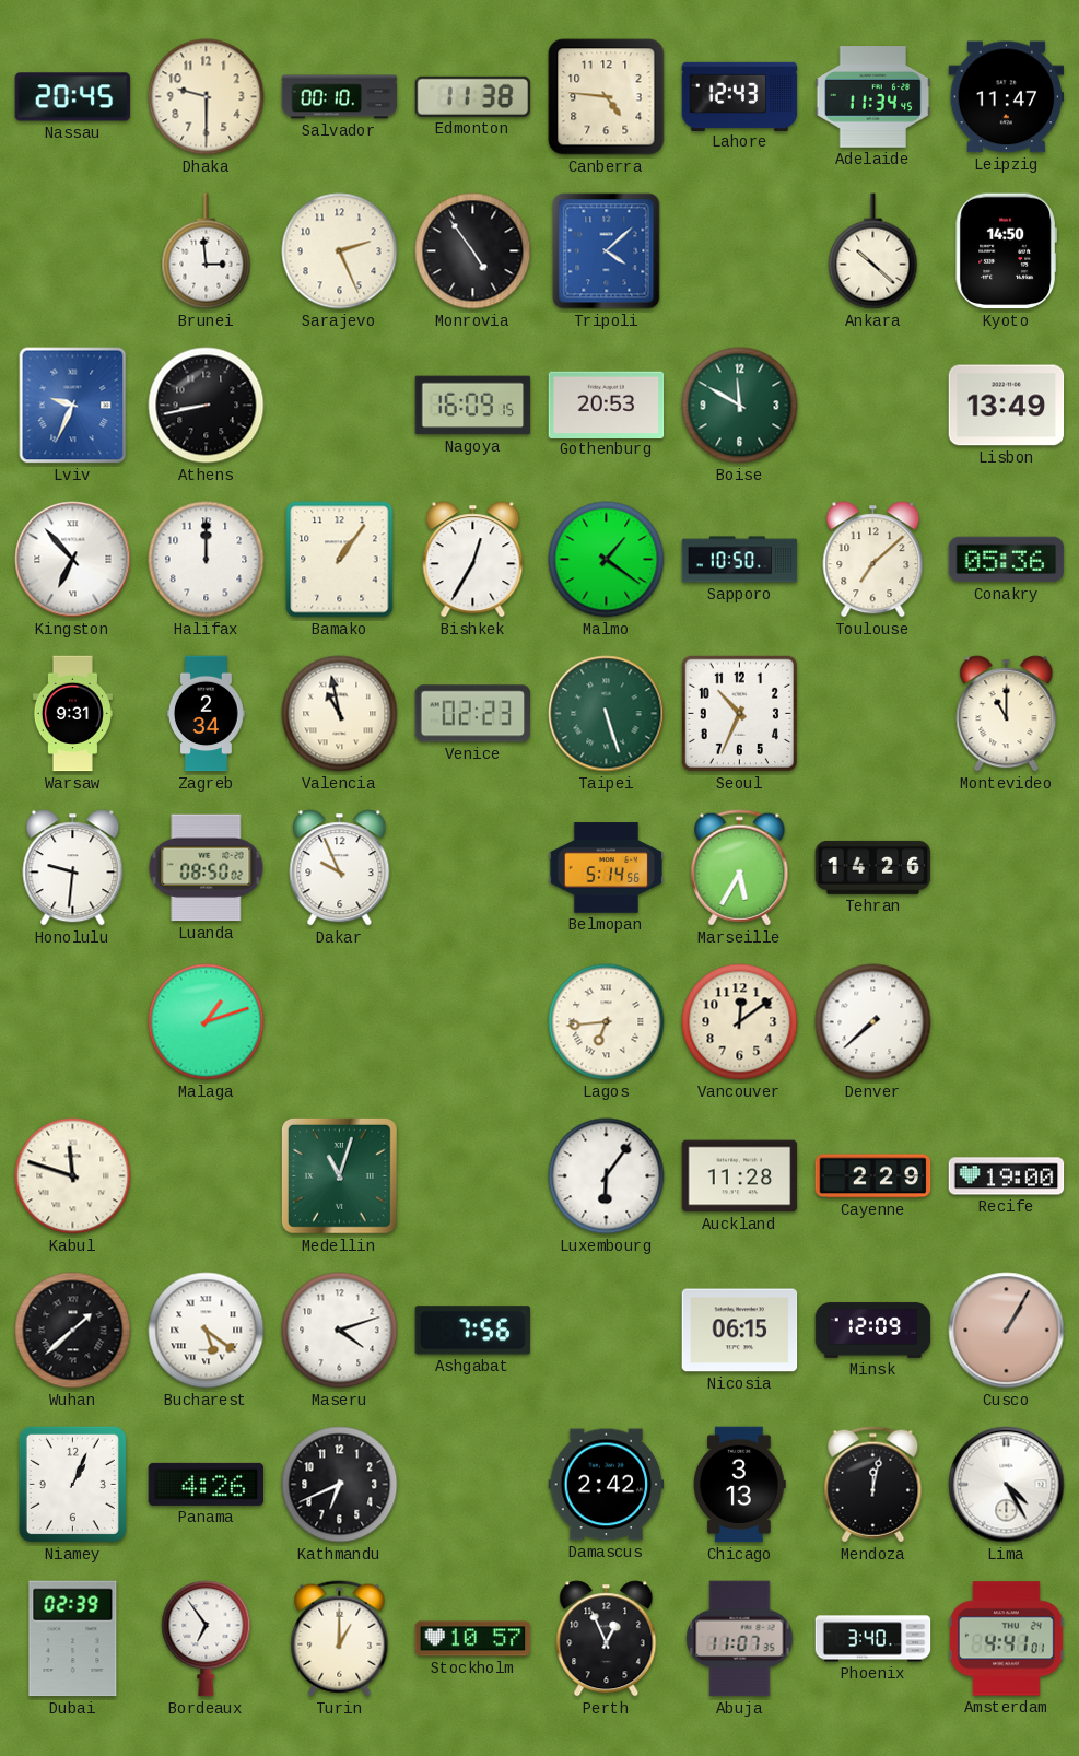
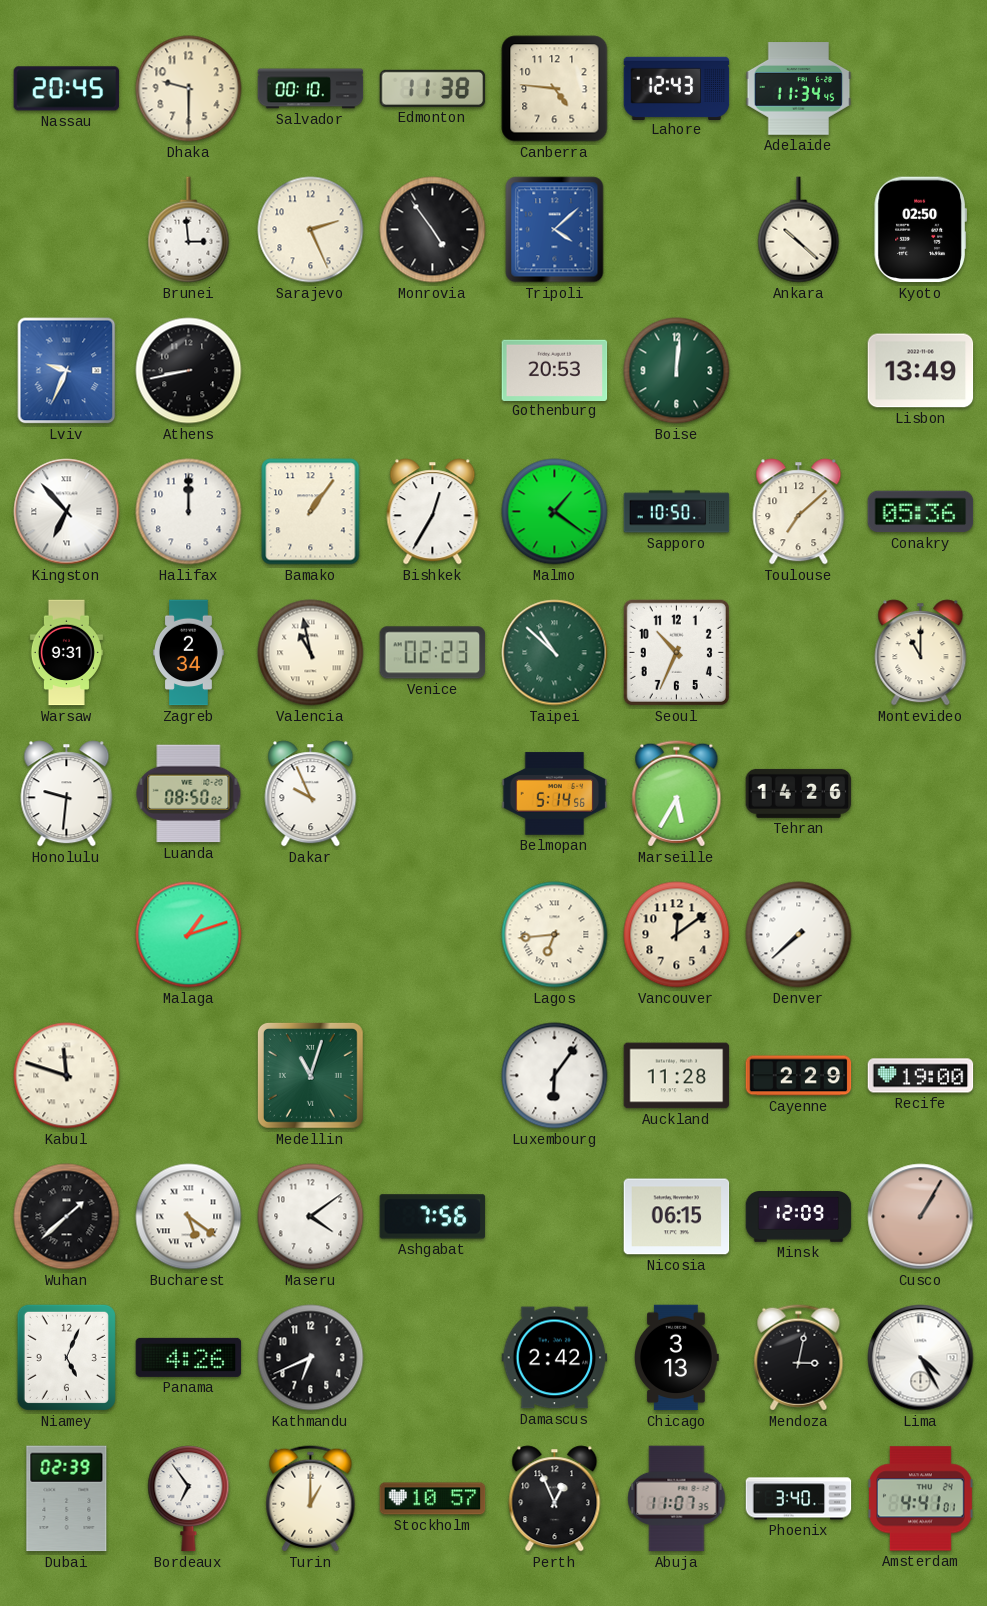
Leipzig: 11:47 -> none (1007, 97)
Kyoto: 14:50 -> 02:50 (920, 230)
Nagoya: 16:09 -> none (473, 406)
Boise: 11:50 -> 12:01 (677, 371)
Taipei: 5:27 -> 10:52 (555, 653)
Maseru: 4:12 -> 4:09 (311, 1217)
Niamey: 1:04 -> 5:04 (66, 1357)
Mendoza: 12:02 -> 3:02 (799, 1358)
